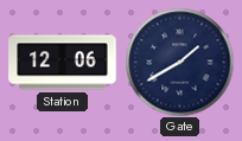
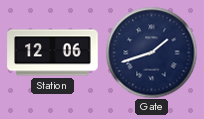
Gate: 1:40 -> 1:42 (151, 52)
